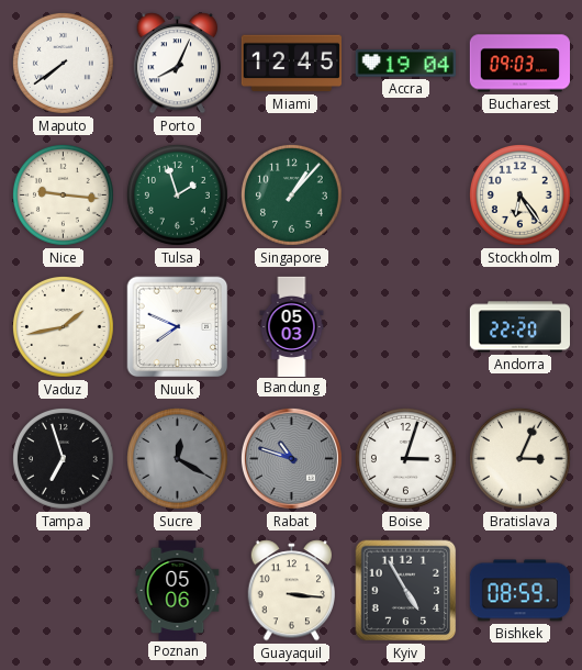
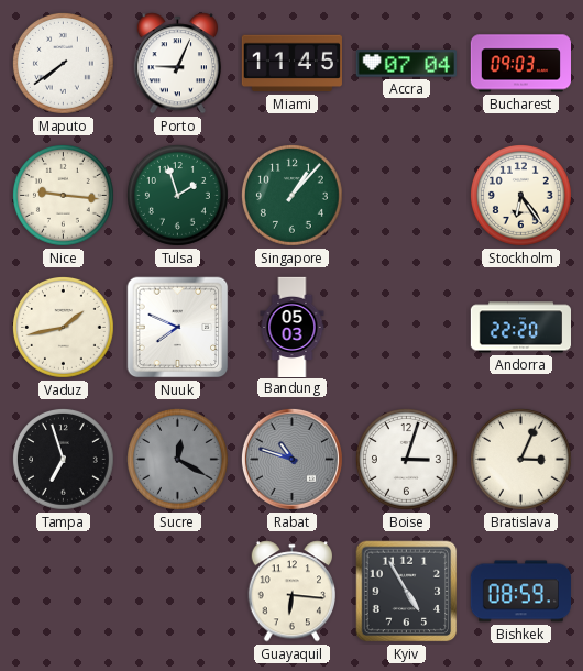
Porto: 8:04 -> 9:04 (178, 64)
Miami: 12:45 -> 11:45 (291, 64)
Accra: 19:04 -> 07:04 (406, 64)
Poznan: 05:06 -> none (178, 590)
Guayaquil: 3:16 -> 6:16 (293, 592)
